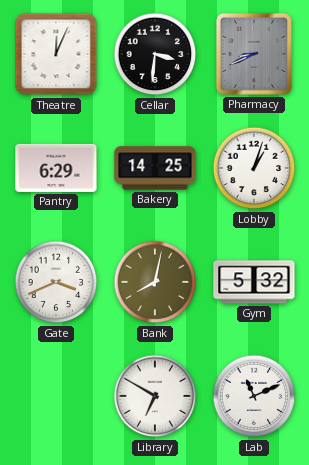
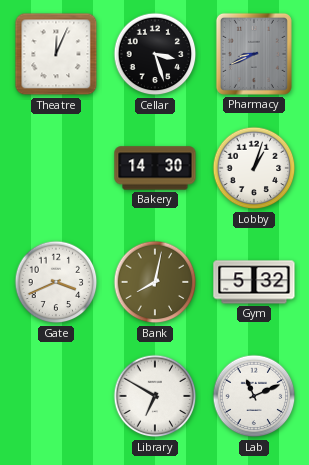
Cellar: 3:31 -> 3:27 (155, 54)
Pantry: 6:29 -> none (56, 168)
Bakery: 14:25 -> 14:30 (155, 168)
